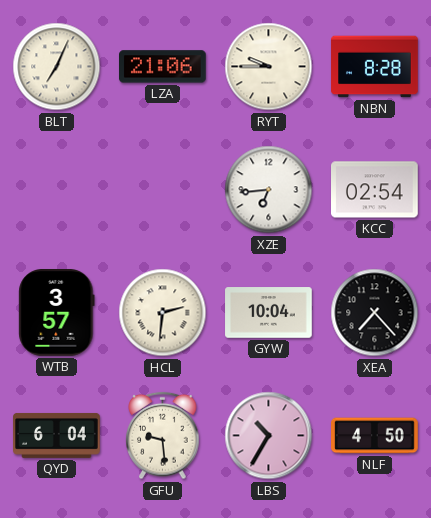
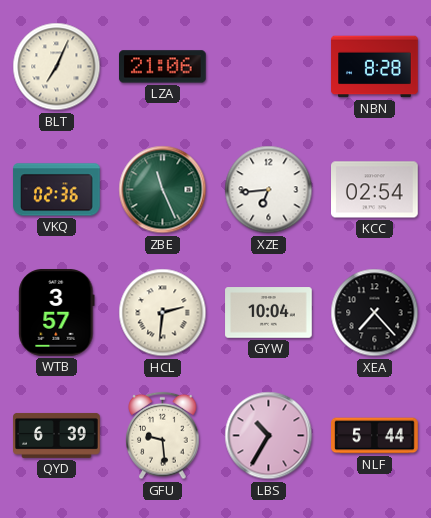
RYT: 9:45 -> none (269, 67)
VKQ: none -> 02:36 (57, 190)
ZBE: none -> 11:26 (163, 190)
QYD: 6:04 -> 6:39 (57, 435)
NLF: 4:50 -> 5:44 (375, 436)
